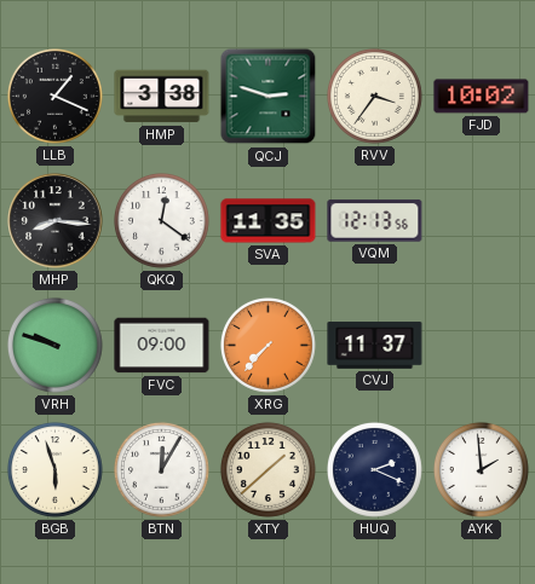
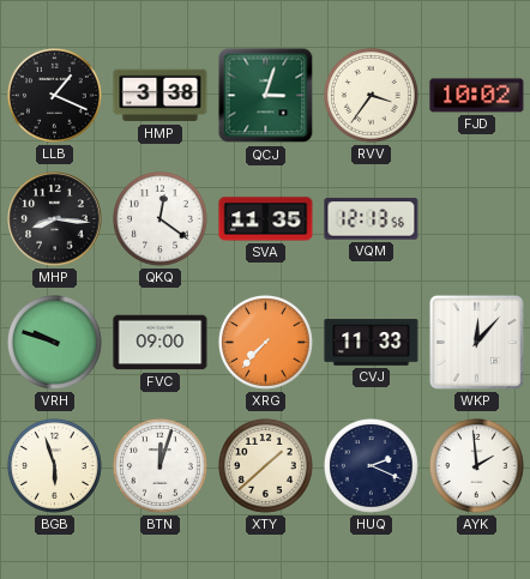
QCJ: 2:48 -> 3:03 (266, 96)
CVJ: 11:37 -> 11:33 (372, 343)
WKP: none -> 12:07 (476, 342)
BTN: 12:05 -> 12:03 (159, 465)
